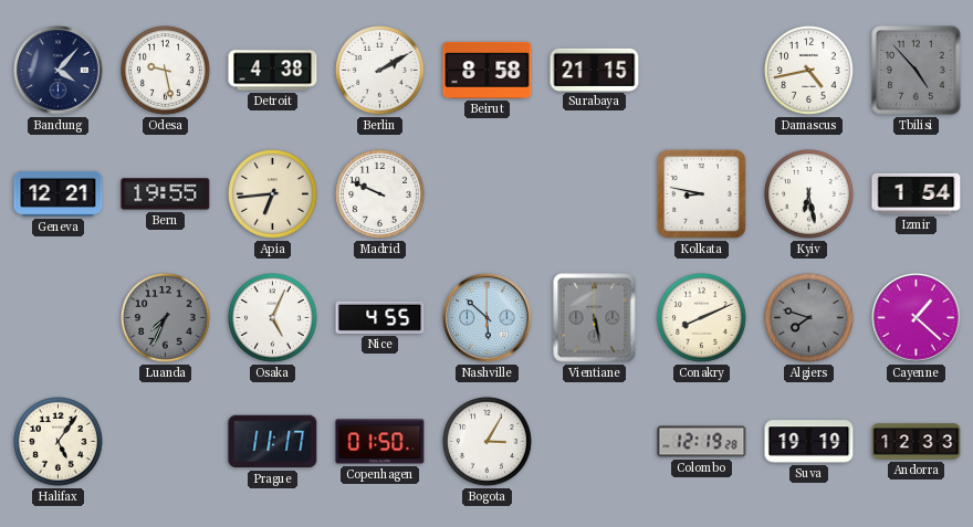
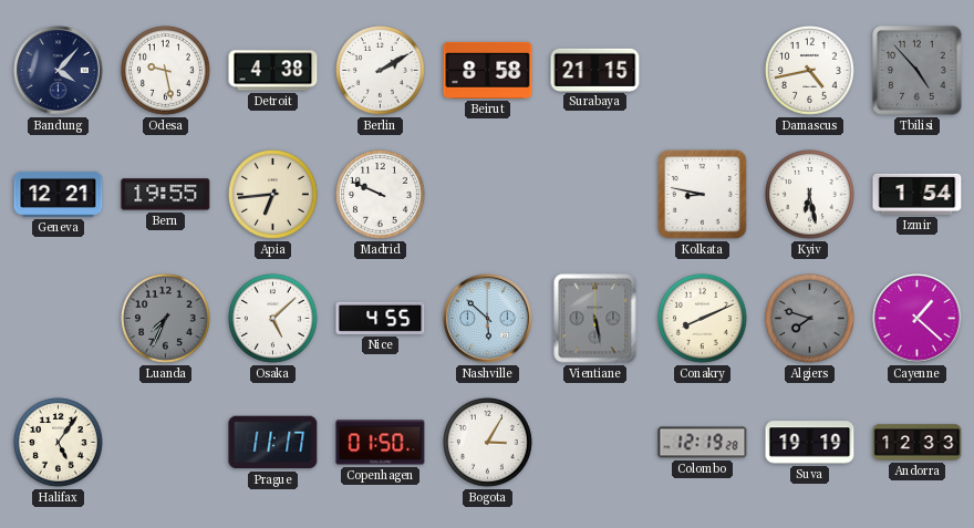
Osaka: 5:04 -> 5:08 (273, 319)
